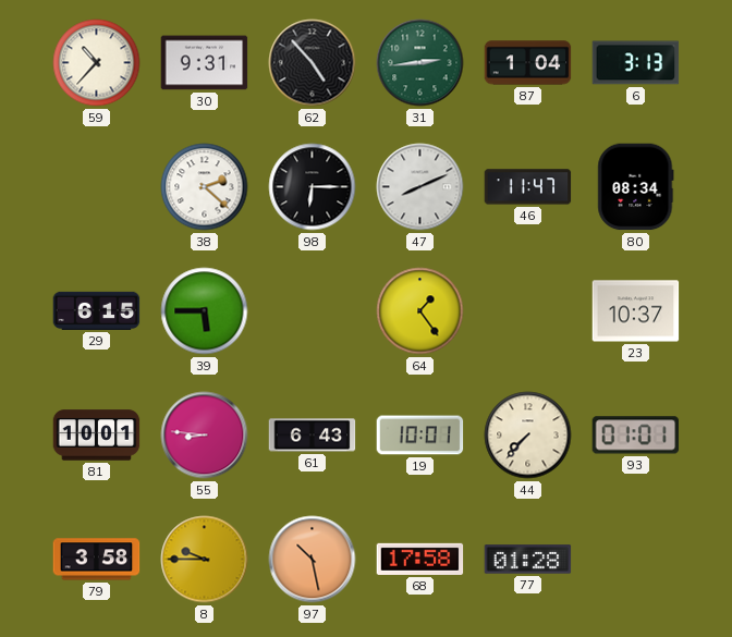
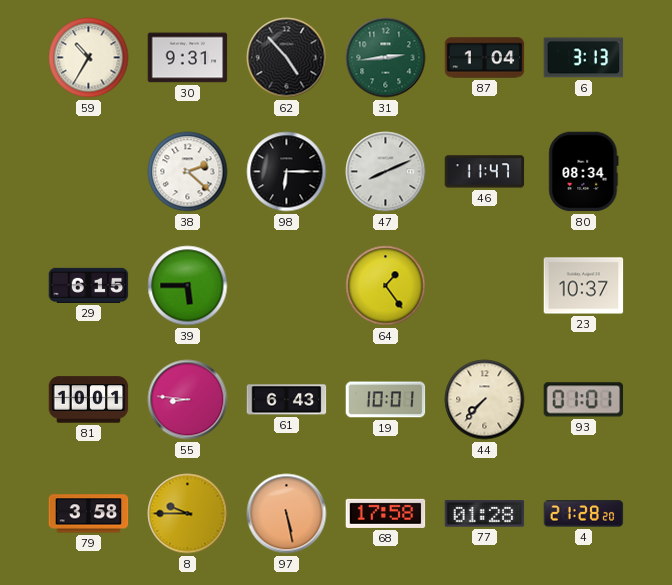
59: 10:37 -> 10:35 (89, 58)
97: 10:28 -> 5:28 (287, 514)
4: none -> 21:28 (584, 514)
